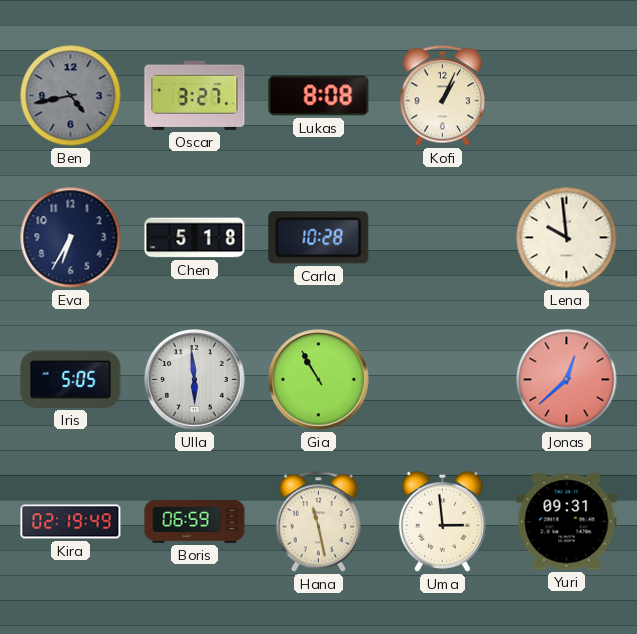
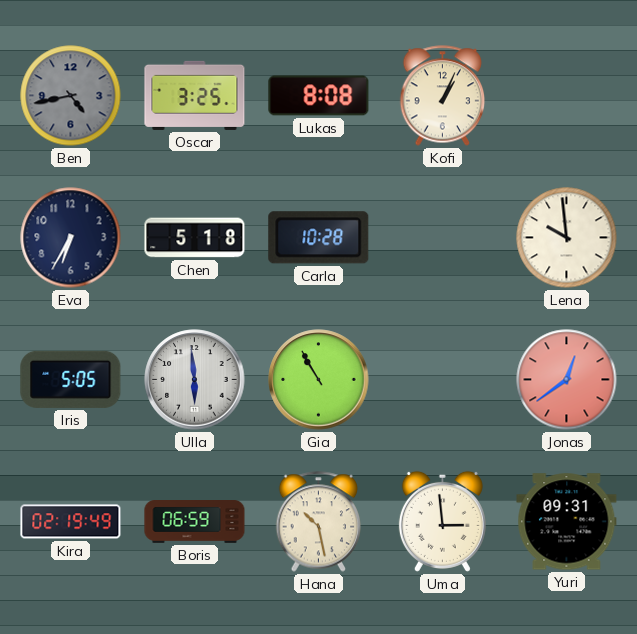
Oscar: 3:27 -> 3:25 (195, 95)
Jonas: 12:38 -> 12:39 (567, 380)
Hana: 11:28 -> 10:28 (319, 522)
